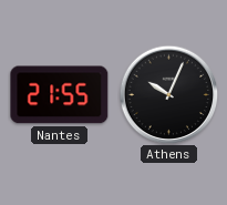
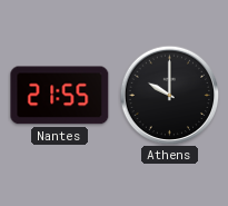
Athens: 10:04 -> 10:00 (169, 95)
